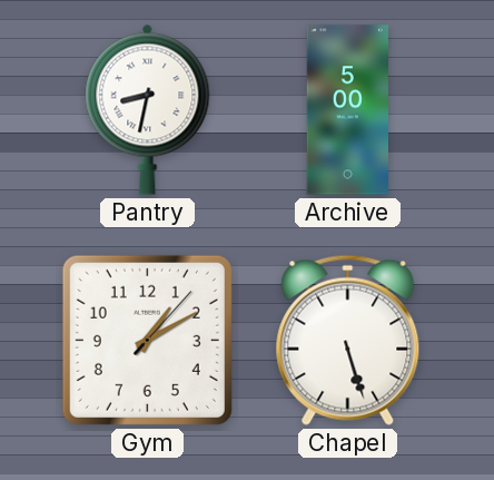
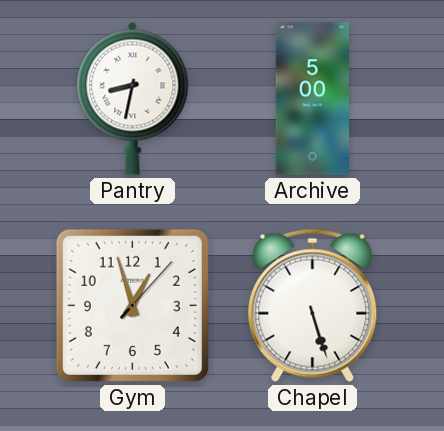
Gym: 1:10 -> 12:57 (132, 305)
